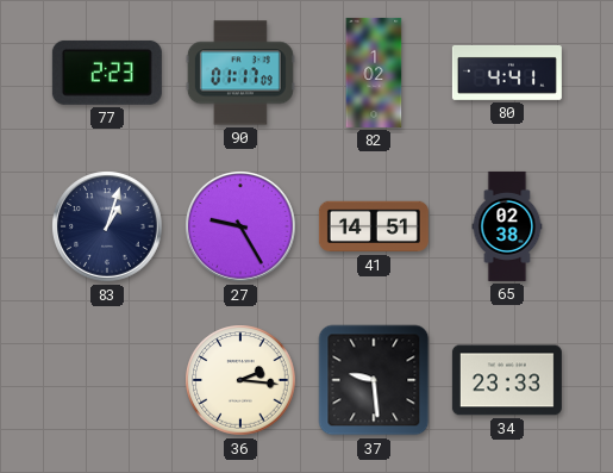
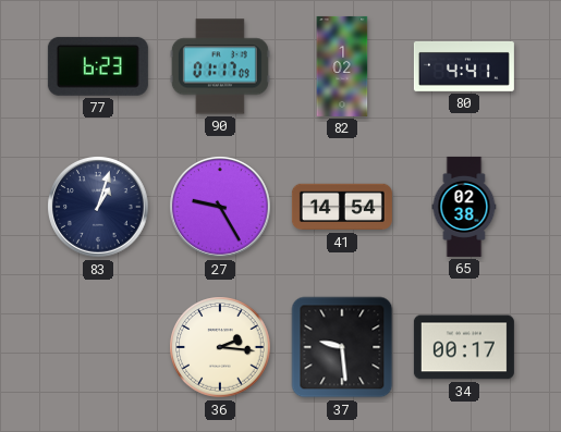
77: 2:23 -> 6:23 (98, 66)
41: 14:51 -> 14:54 (342, 207)
34: 23:33 -> 00:17 (464, 347)
